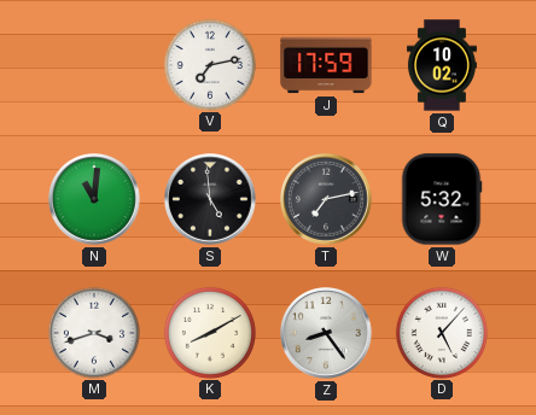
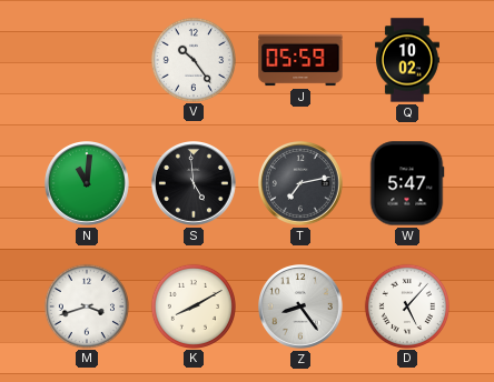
V: 7:13 -> 10:24 (192, 59)
J: 17:59 -> 05:59 (300, 60)
W: 5:32 -> 5:47 (407, 183)
